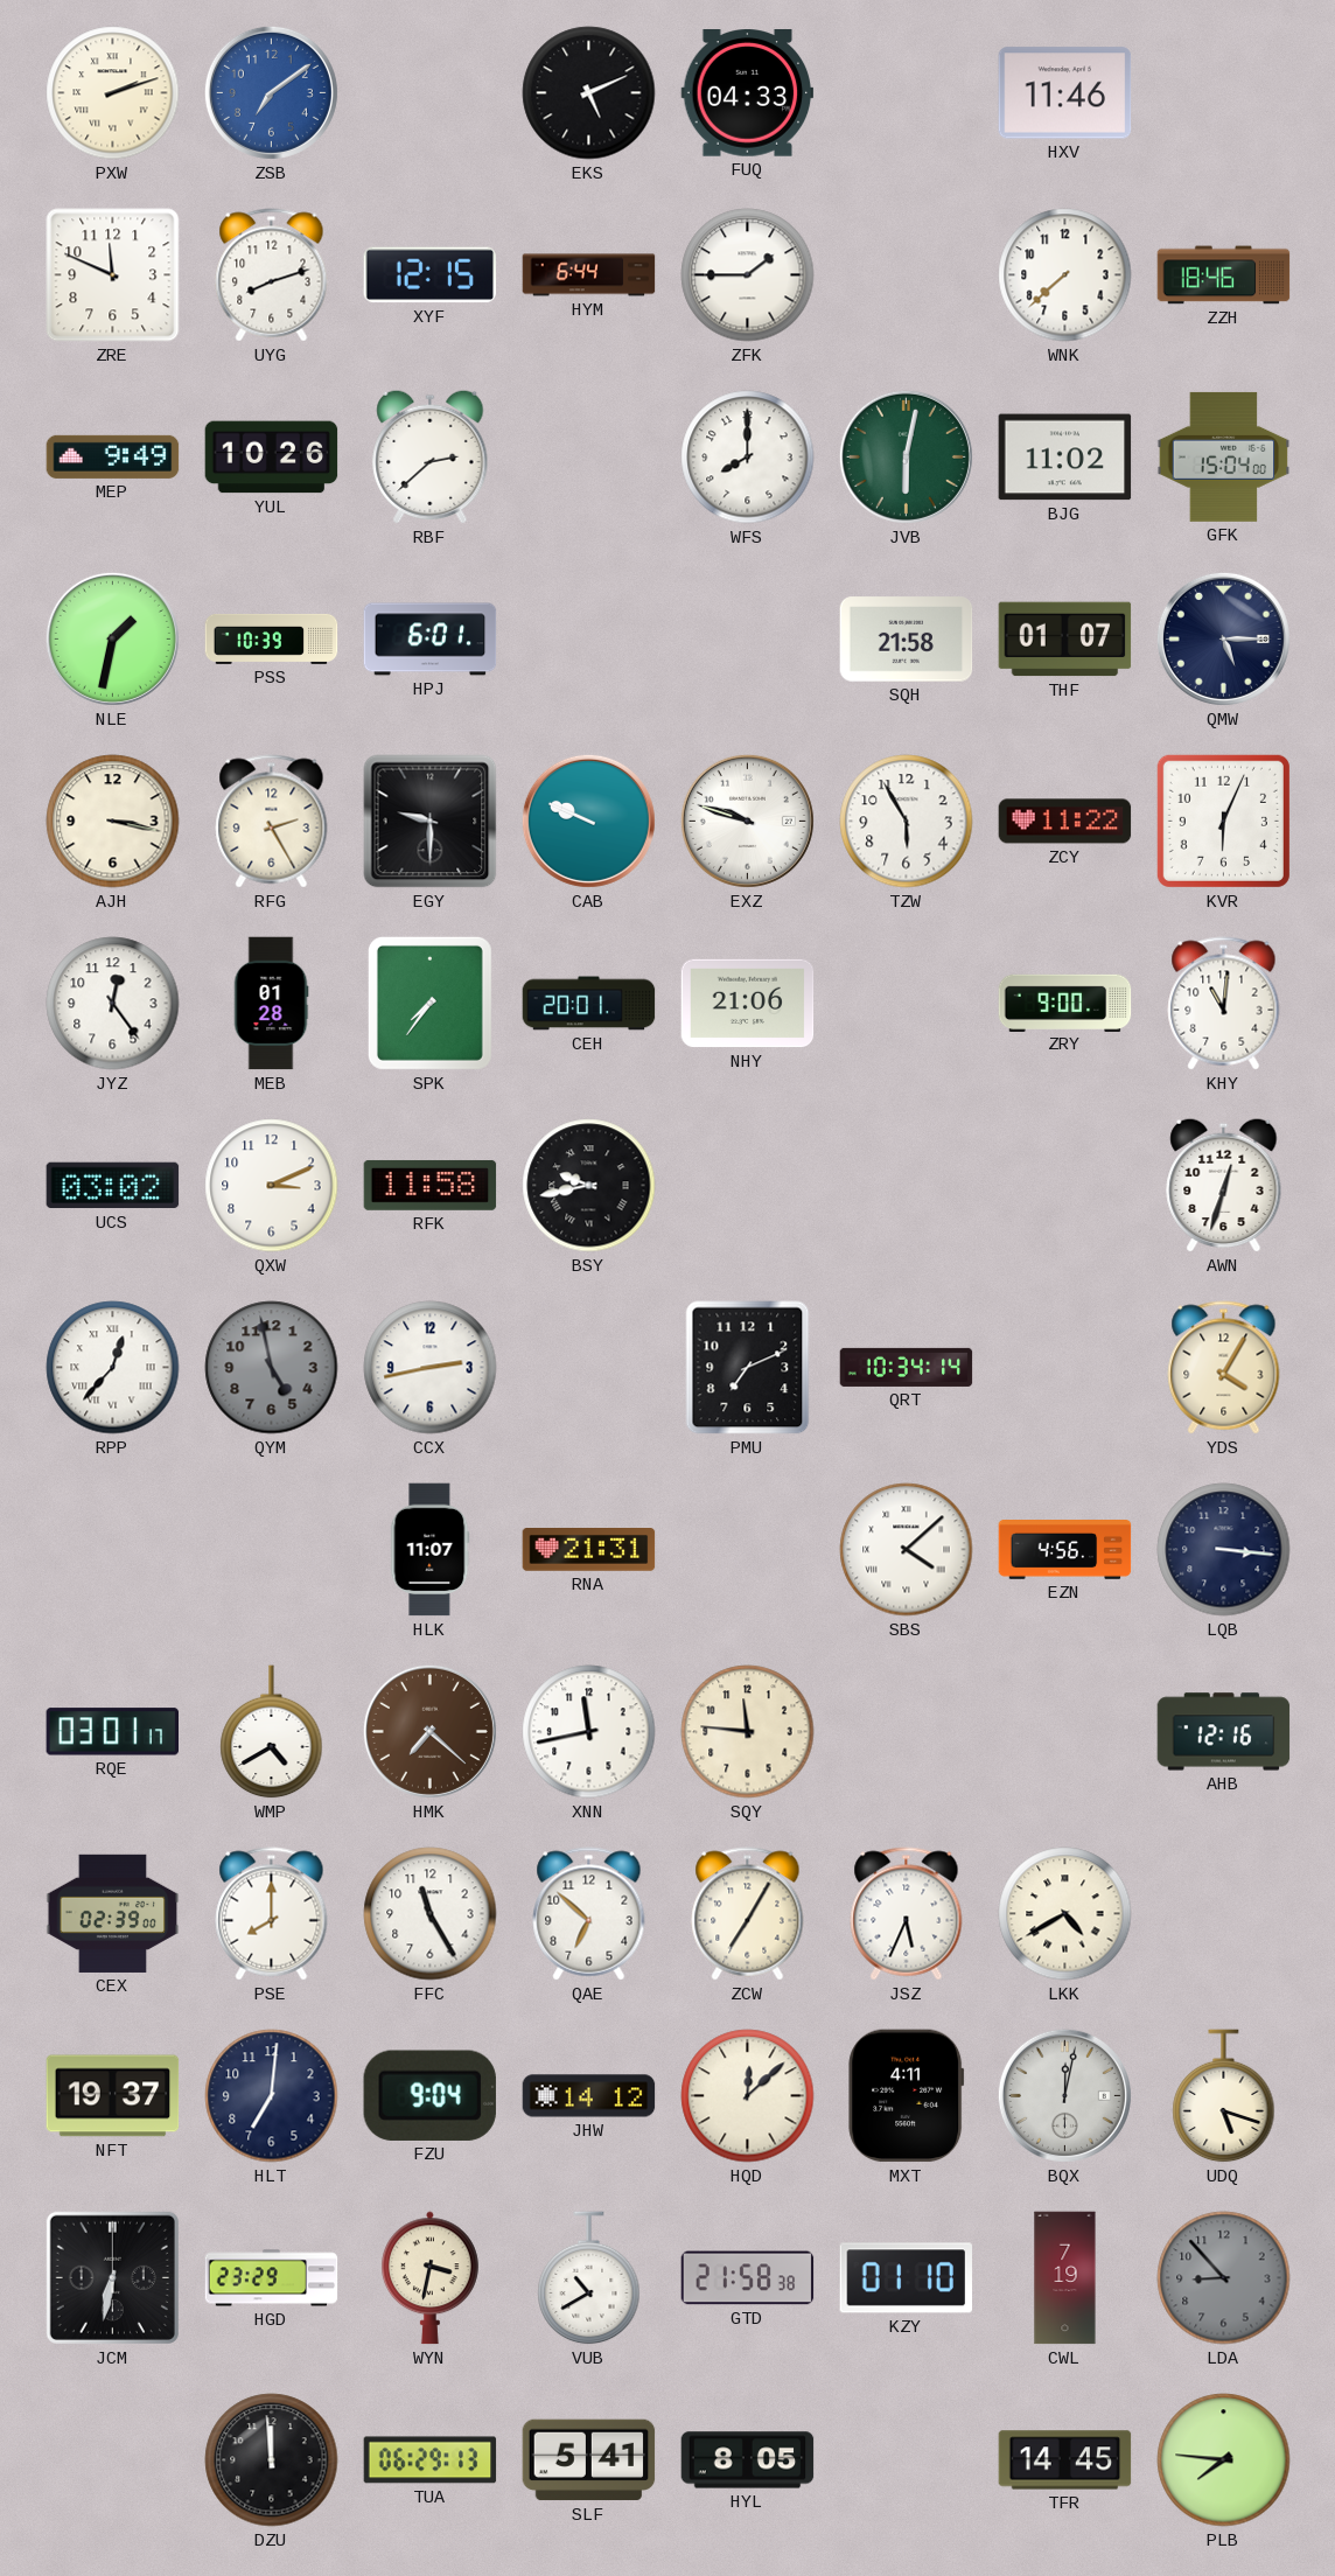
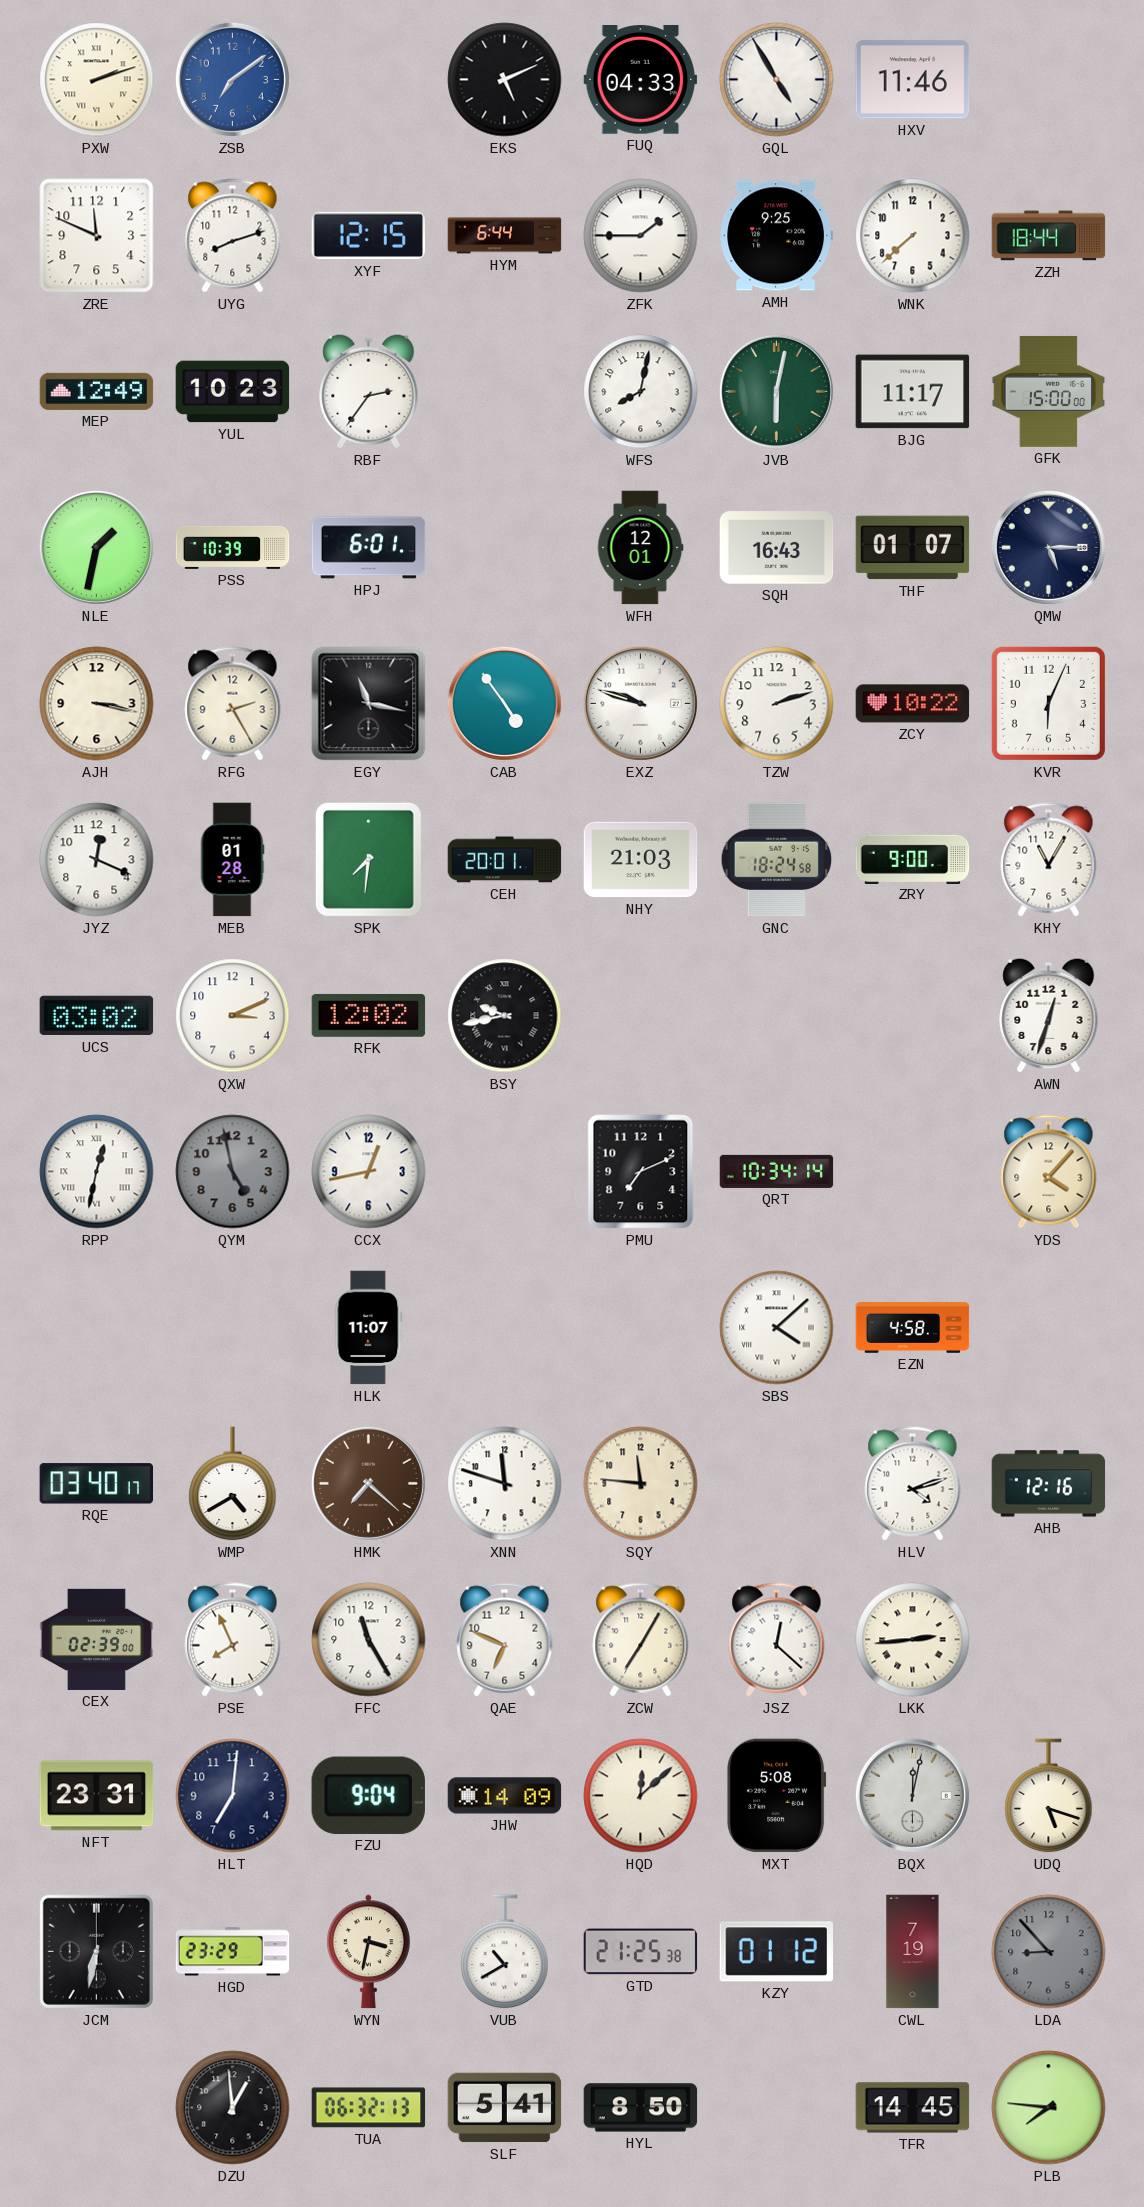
GQL: none -> 4:55 (777, 80)
AMH: none -> 9:25 (777, 236)
ZZH: 18:46 -> 18:44 (1049, 236)
MEP: 9:49 -> 12:49 (97, 391)
YUL: 10:26 -> 10:23 (233, 392)
RBF: 2:38 -> 2:36 (369, 391)
WFS: 8:00 -> 8:02 (641, 392)
BJG: 11:02 -> 11:17 (913, 392)
GFK: 15:04 -> 15:00 (1049, 391)
WFH: none -> 12:01 (640, 548)
SQH: 21:58 -> 16:43 (777, 548)
EGY: 9:30 -> 11:17 (369, 704)
CAB: 9:49 -> 4:54 (504, 703)
TZW: 5:55 -> 2:12 (777, 704)
ZCY: 11:22 -> 10:22 (913, 704)
JYZ: 12:24 -> 12:19 (97, 860)
SPK: 7:36 -> 7:31 (368, 859)
NHY: 21:06 -> 21:03 (641, 860)
GNC: none -> 18:24 (777, 860)
KHY: 11:01 -> 11:05 (1049, 860)
RFK: 11:58 -> 12:02 (369, 1015)
RPP: 12:37 -> 12:32 (97, 1172)
CCX: 2:43 -> 12:43 (369, 1172)
YDS: 4:05 -> 4:07 (1049, 1172)
RNA: 21:31 -> none (589, 1550)
EZN: 4:56 -> 4:58 (913, 1328)
LQB: 3:16 -> none (1224, 1550)
RQE: 03:01 -> 03:40 (97, 1484)
XNN: 11:43 -> 11:48 (505, 1484)
HLV: none -> 4:12 (913, 1484)
PSE: 8:00 -> 7:56 (233, 1640)
QAE: 6:52 -> 6:49 (505, 1640)
JSZ: 5:34 -> 12:22 (777, 1640)
LKK: 4:40 -> 2:44 (913, 1640)
NFT: 19:37 -> 23:31 (97, 1796)
JHW: 14:12 -> 14:09 (505, 1796)
MXT: 4:11 -> 5:08 (777, 1796)
GTD: 21:58 -> 21:25 (641, 1952)
KZY: 01:10 -> 01:12 (777, 1952)
DZU: 11:59 -> 12:59 (233, 2108)
TUA: 06:29 -> 06:32 (369, 2108)
HYL: 8:05 -> 8:50 (641, 2108)
